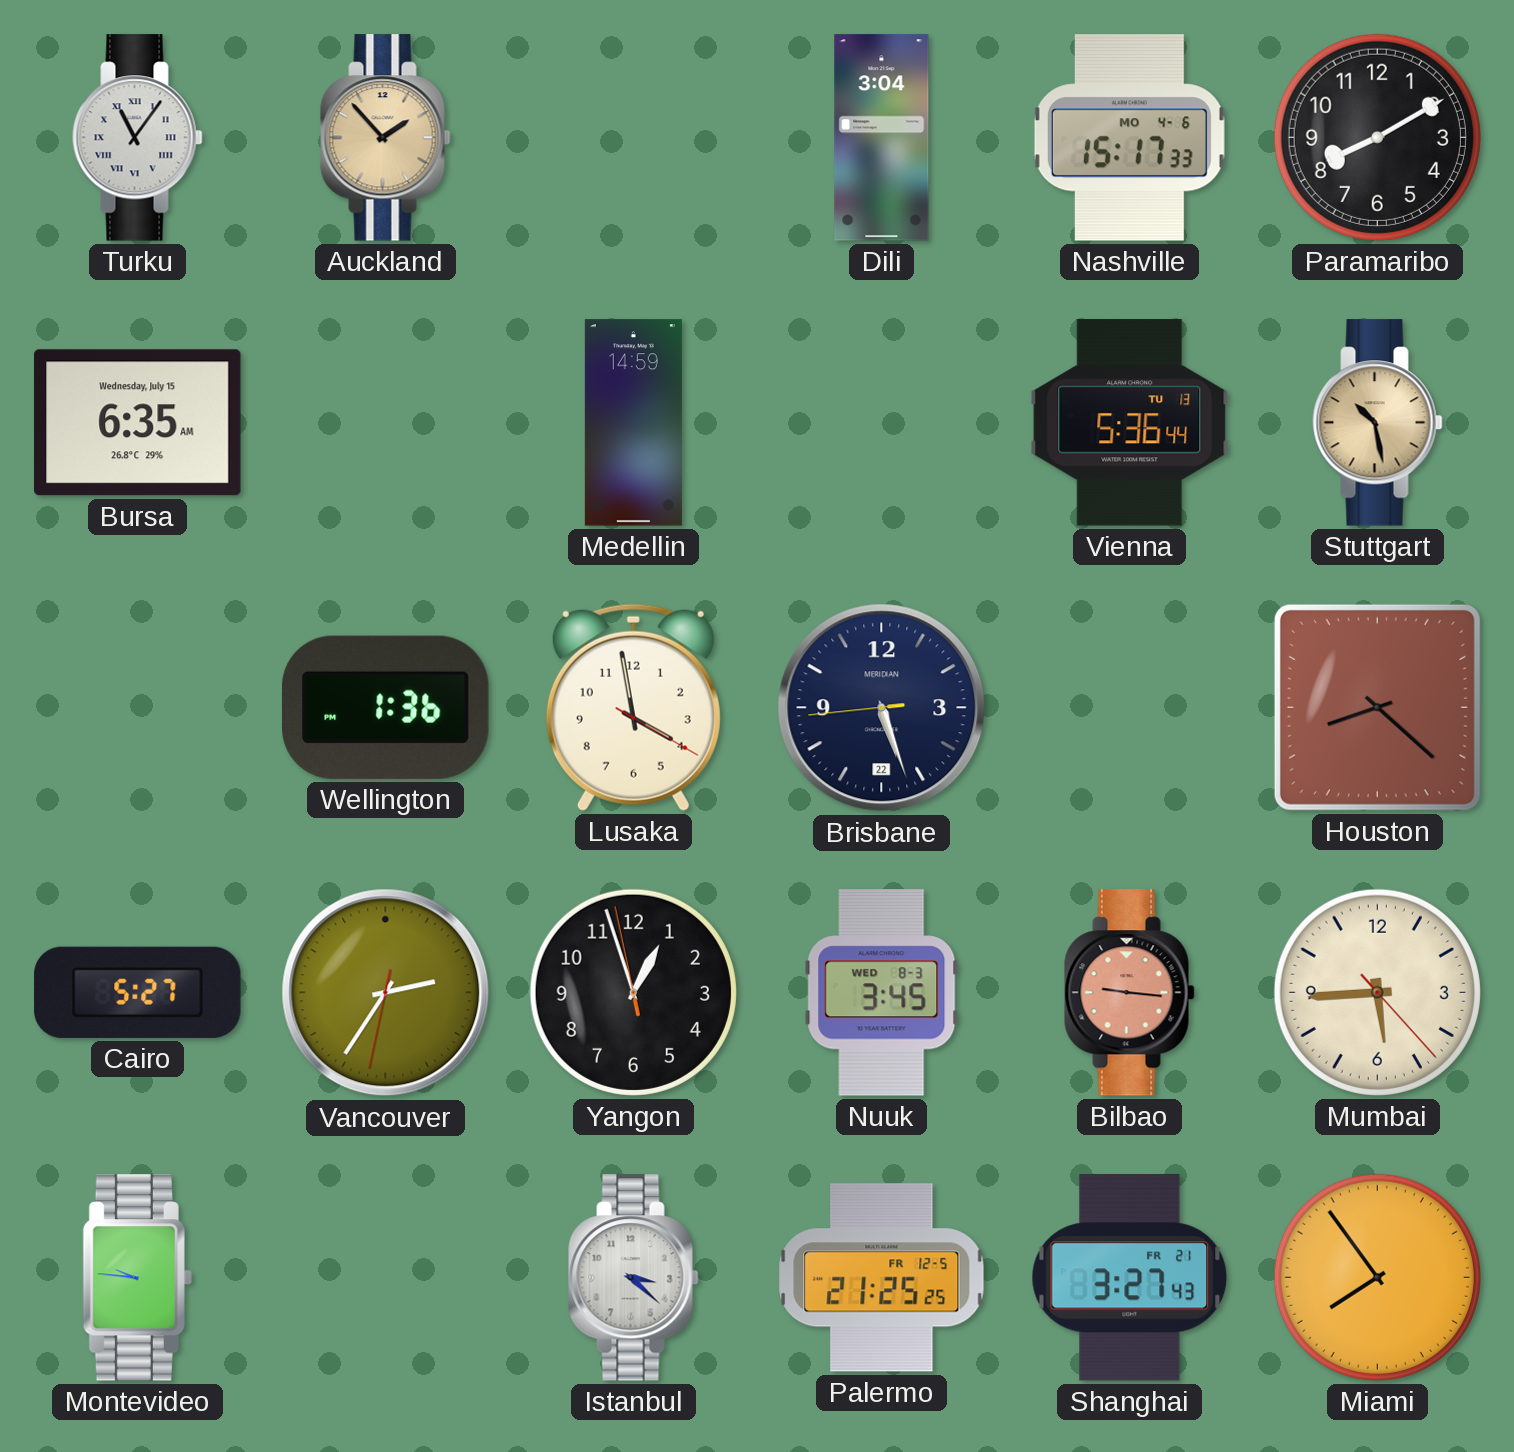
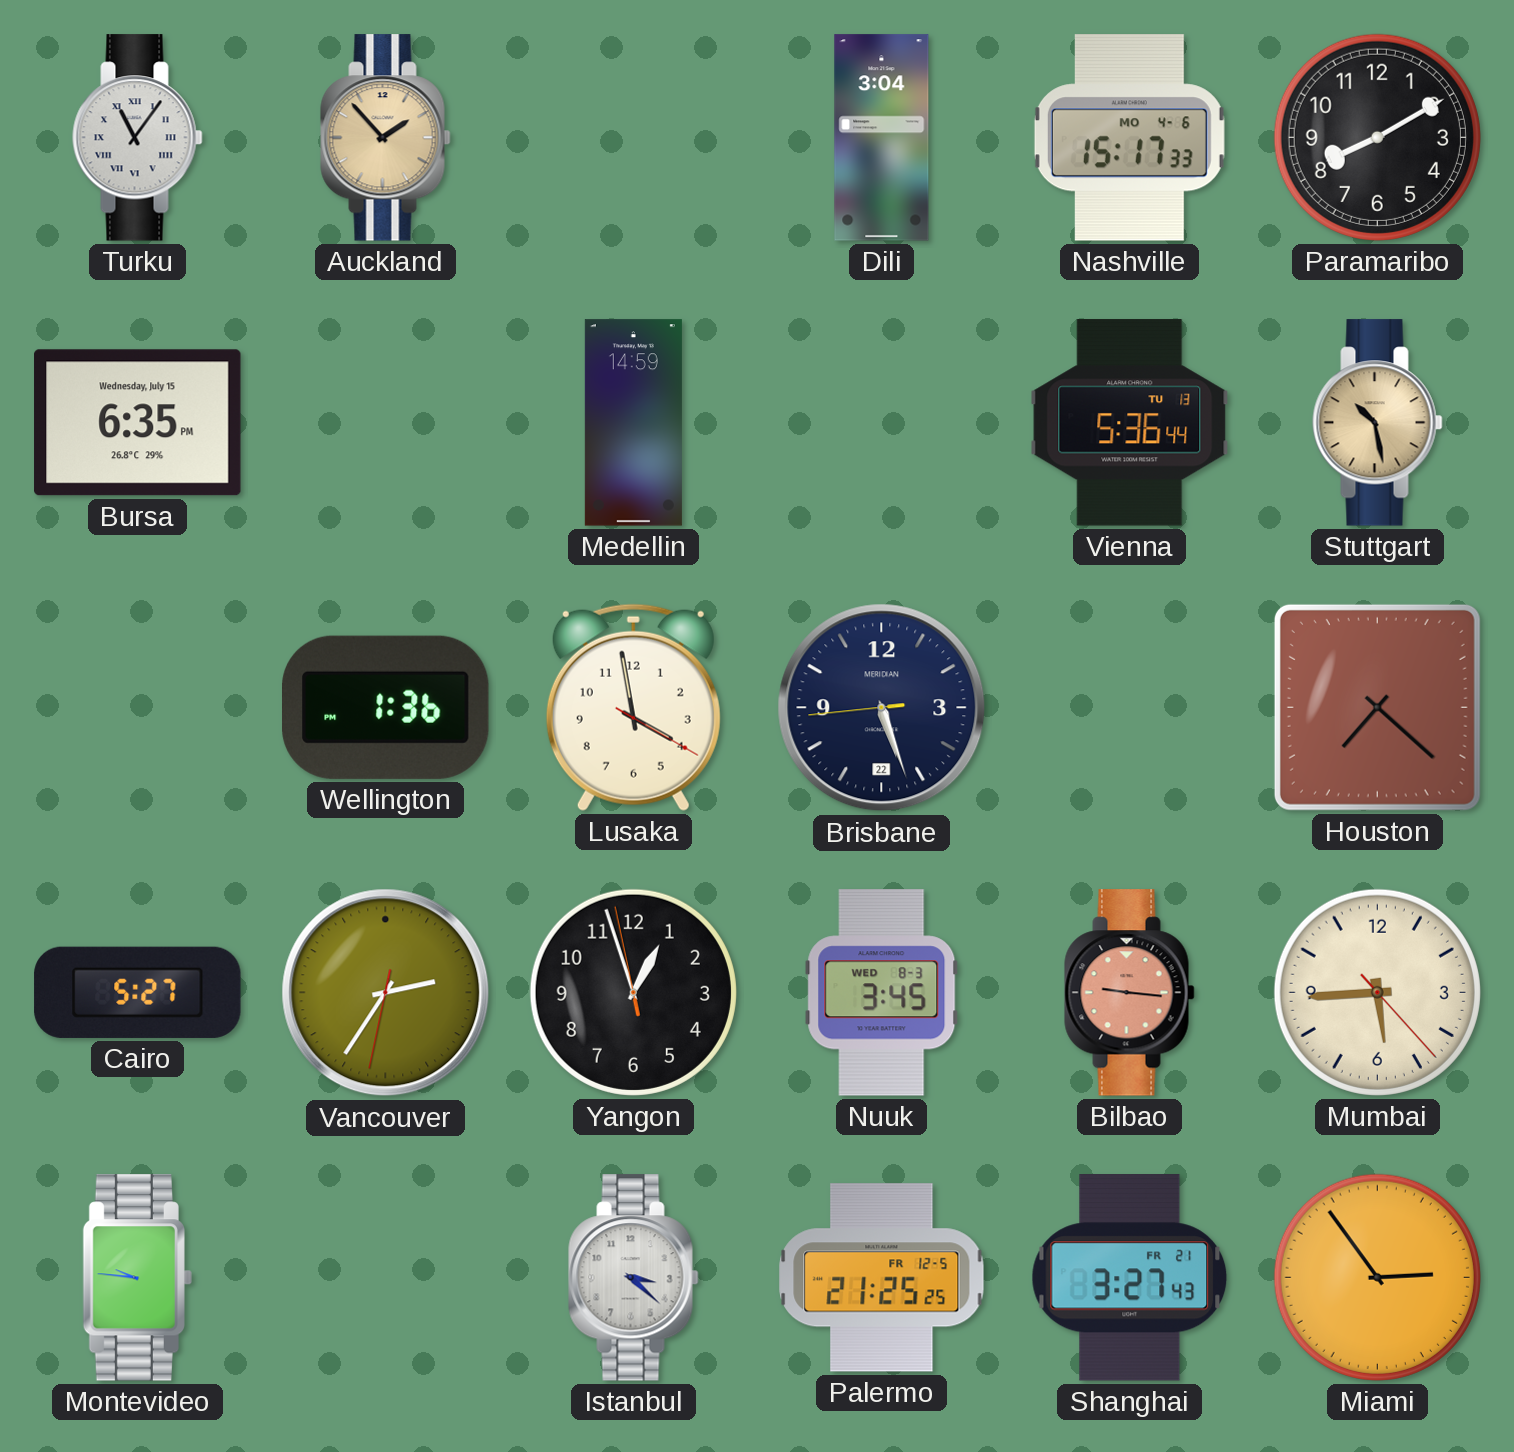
Bursa: 6:35 AM -> 6:35 PM (138, 423)
Houston: 8:22 -> 7:22 (1377, 707)
Miami: 7:54 -> 2:54 (1377, 1277)
